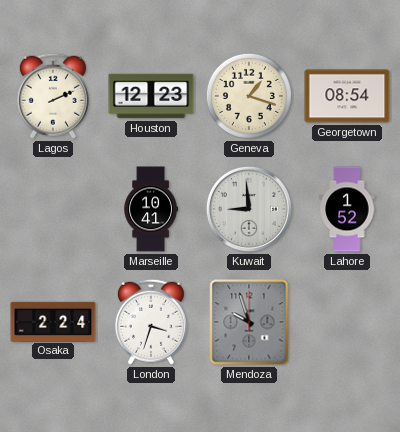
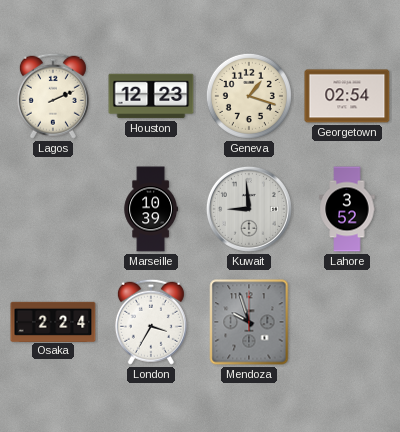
Georgetown: 08:54 -> 02:54 (347, 96)
Marseille: 10:41 -> 10:39 (150, 209)
Lahore: 1:52 -> 3:52 (347, 209)
London: 3:33 -> 3:35 (151, 322)
